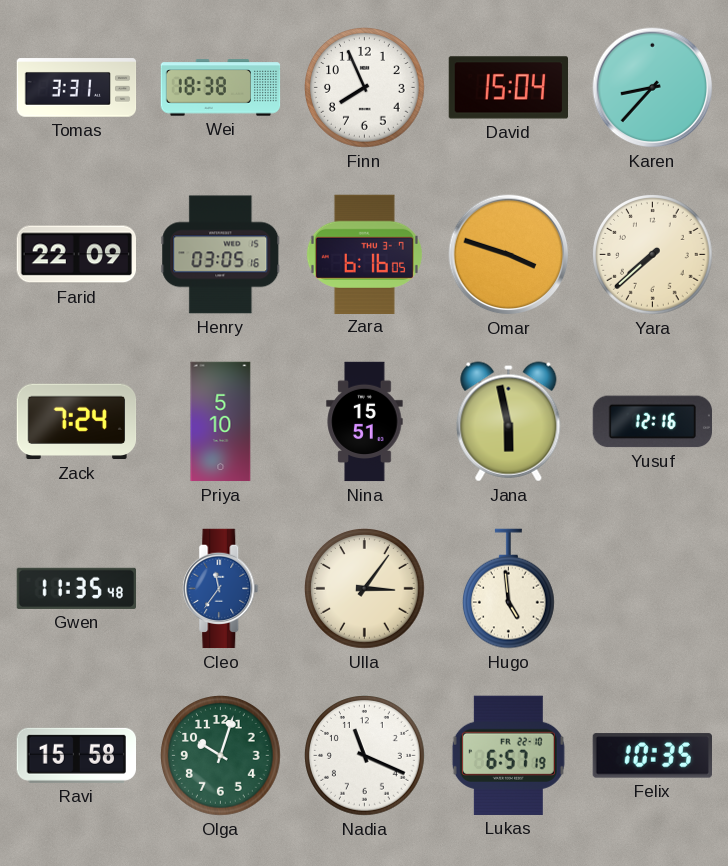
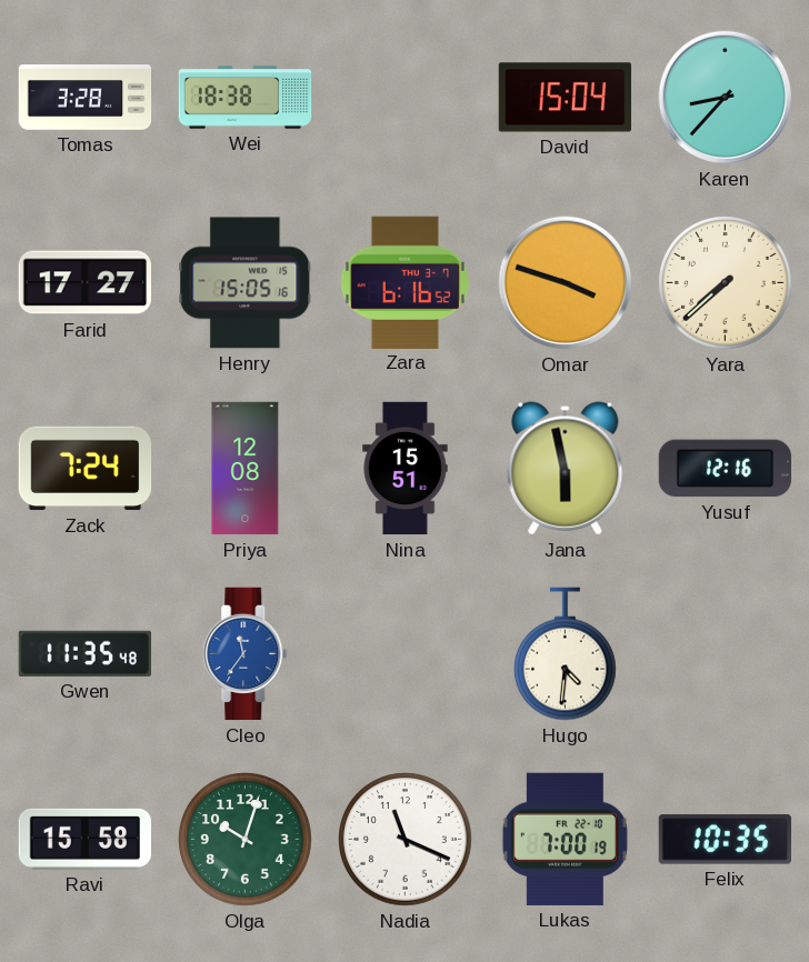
Tomas: 3:31 -> 3:28 (86, 98)
Finn: 7:56 -> none (365, 88)
Farid: 22:09 -> 17:27 (84, 283)
Henry: 03:05 -> 15:05 (246, 283)
Zara: 6:16:05 -> 6:16:52 (404, 282)
Priya: 5:10 -> 12:08 (246, 469)
Ulla: 3:06 -> none (365, 589)
Hugo: 4:59 -> 4:31 (565, 654)
Lukas: 6:57 -> 7:00 (565, 839)
